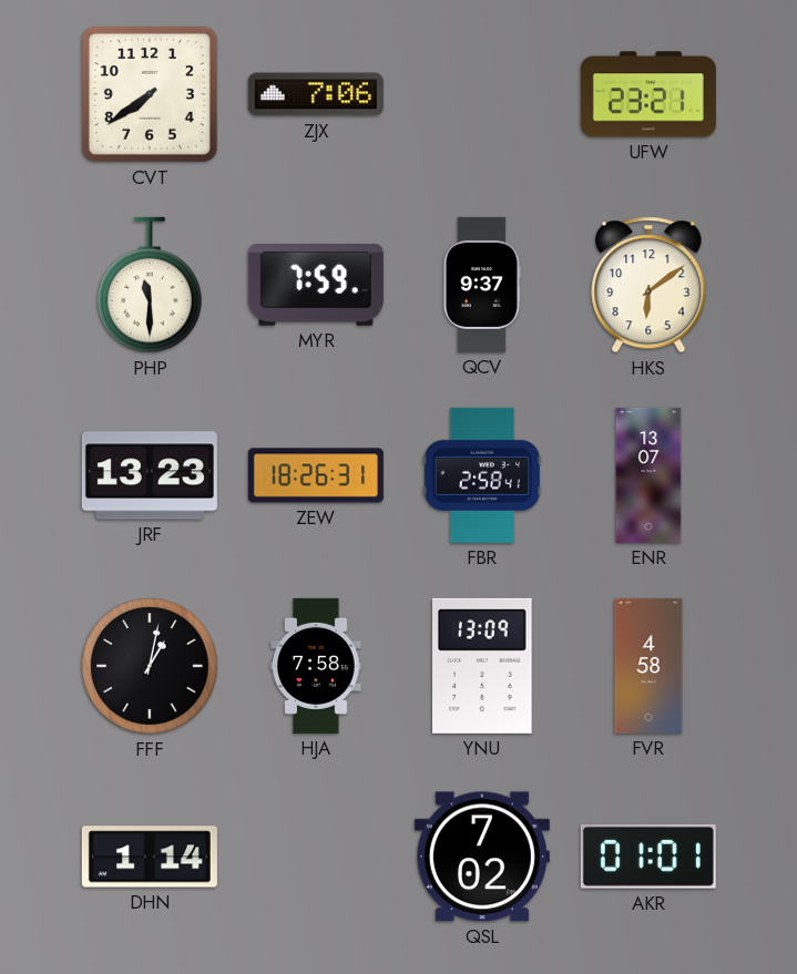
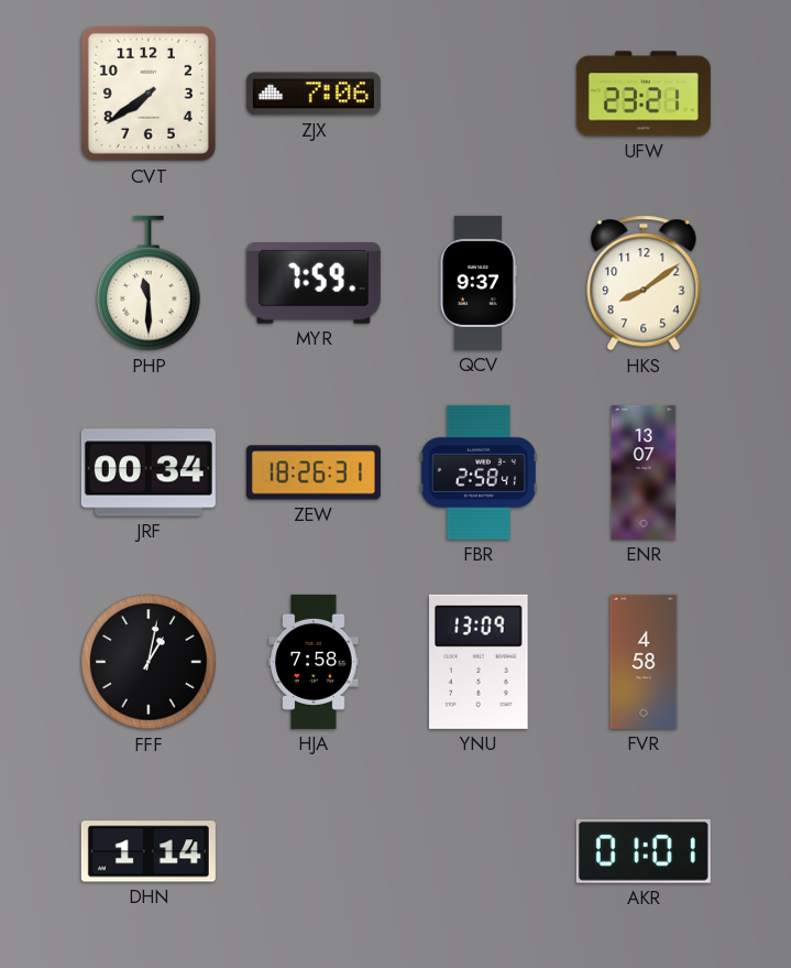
HKS: 6:09 -> 8:09 (644, 283)
JRF: 13:23 -> 00:34 (149, 472)
QSL: 7:02 -> none (482, 857)
